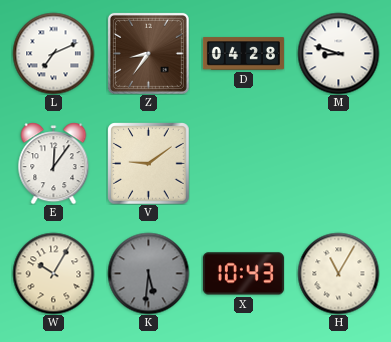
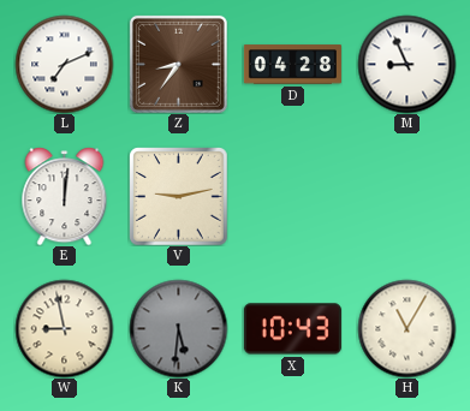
M: 8:48 -> 8:56 (406, 64)
E: 12:06 -> 12:01 (65, 196)
V: 9:09 -> 9:13 (178, 196)
W: 10:05 -> 8:58 (64, 328)
